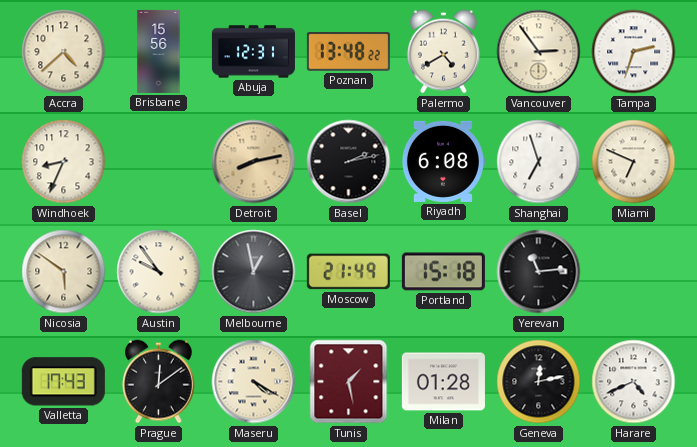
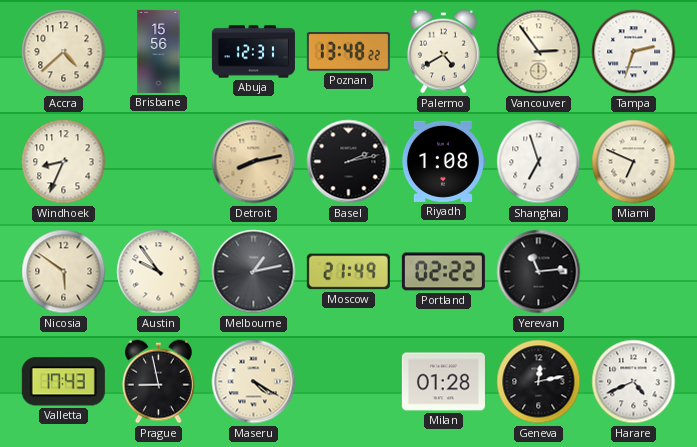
Riyadh: 6:08 -> 1:08 (443, 161)
Melbourne: 12:58 -> 1:13 (254, 272)
Portland: 15:18 -> 02:22 (443, 272)
Prague: 12:09 -> 8:58 (159, 382)
Tunis: 1:28 -> none (349, 382)
